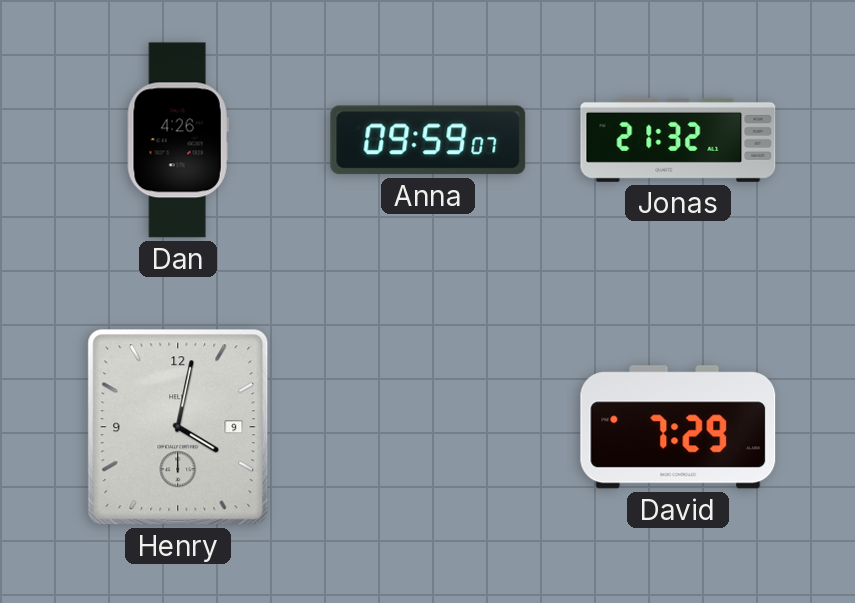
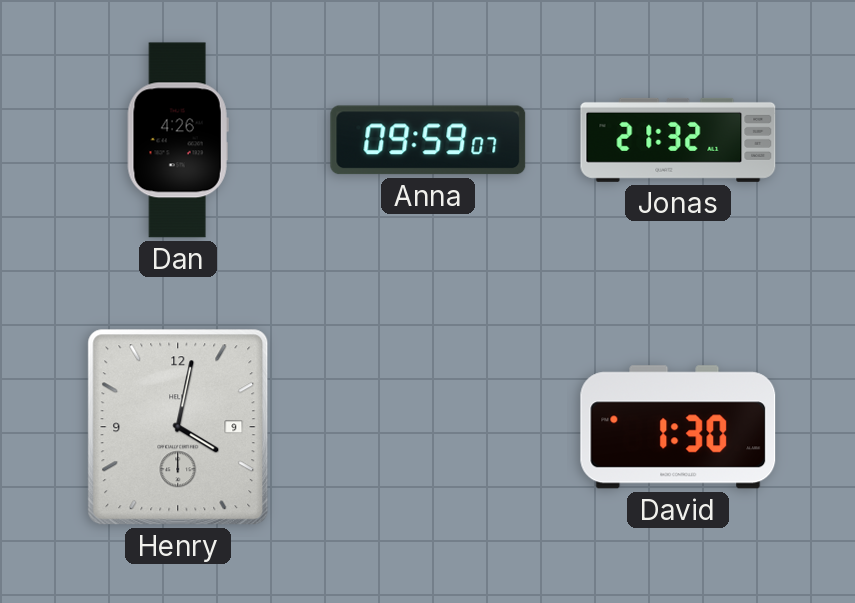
David: 7:29 -> 1:30 (678, 427)
